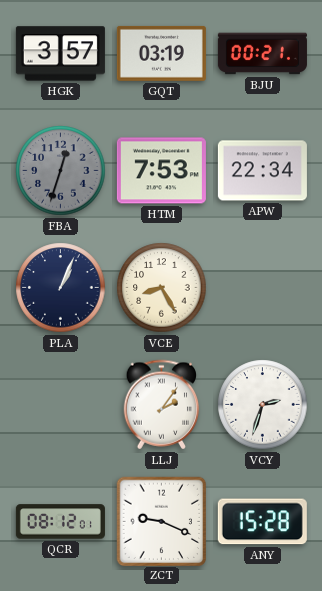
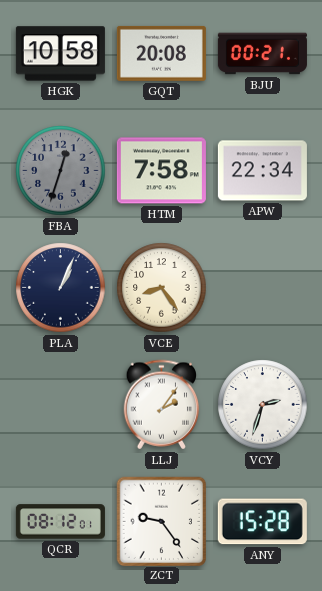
HGK: 3:57 -> 10:58 (60, 54)
GQT: 03:19 -> 20:08 (161, 53)
HTM: 7:53 -> 7:58 (161, 171)
VCE: 8:25 -> 8:24 (162, 288)
ZCT: 9:19 -> 9:24 (162, 521)
